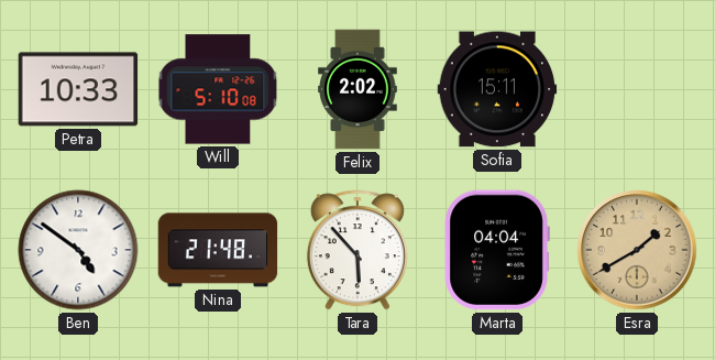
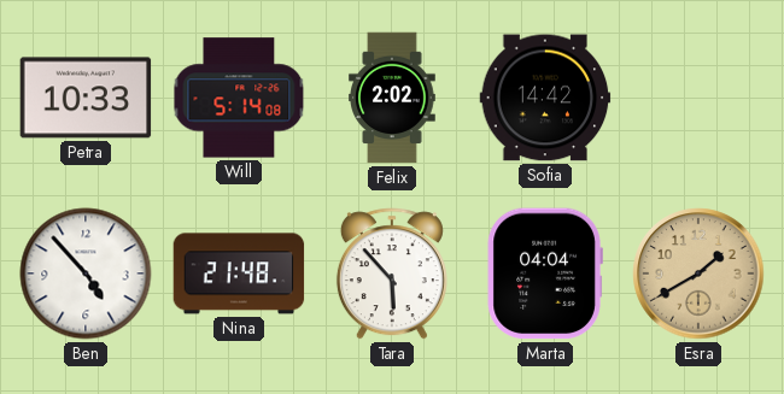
Will: 5:10 -> 5:14 (239, 98)
Sofia: 15:11 -> 14:42 (545, 98)
Ben: 4:51 -> 4:53 (86, 274)
